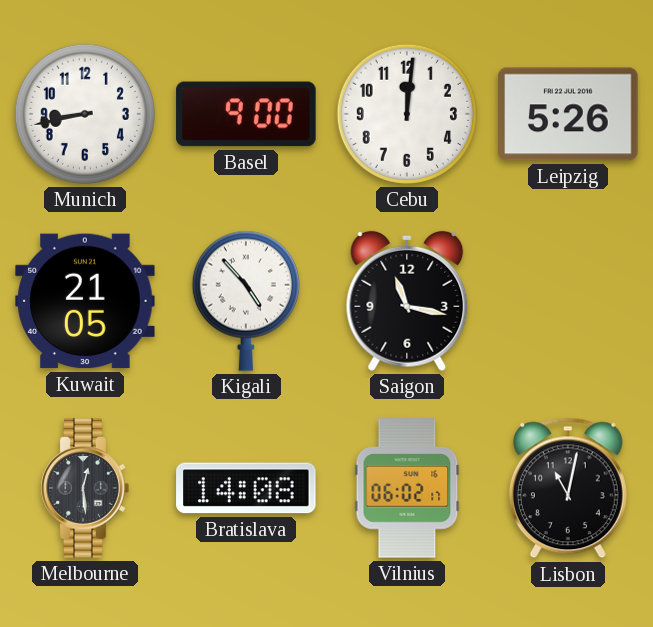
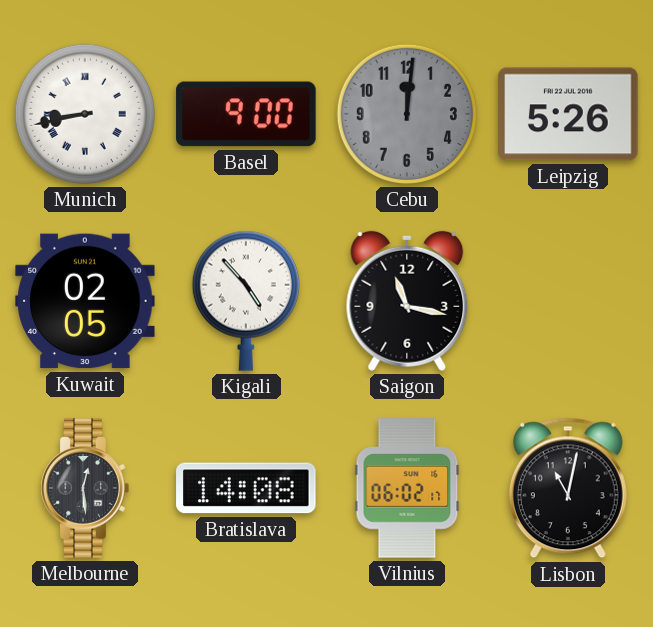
Munich numerals: Arabic -> Roman (85, 114)
Cebu dial: white -> grey (407, 114)
Kuwait: 21:05 -> 02:05 (85, 301)
